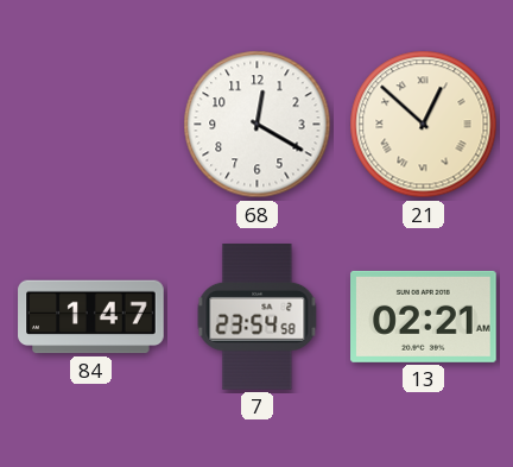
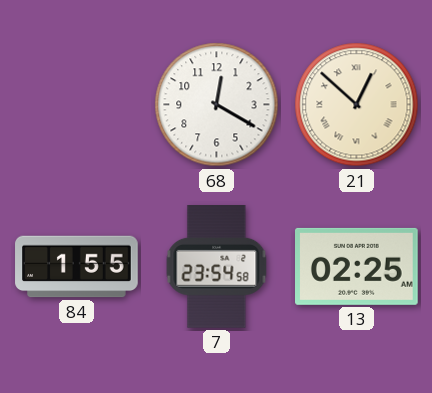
84: 1:47 -> 1:55 (77, 267)
13: 02:21 -> 02:25 (357, 266)
